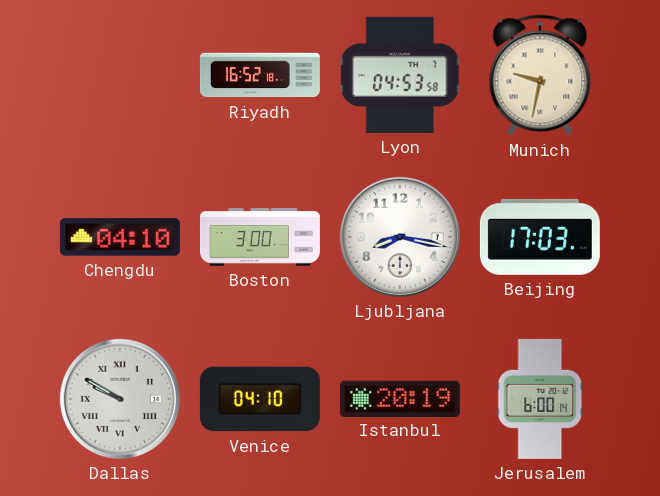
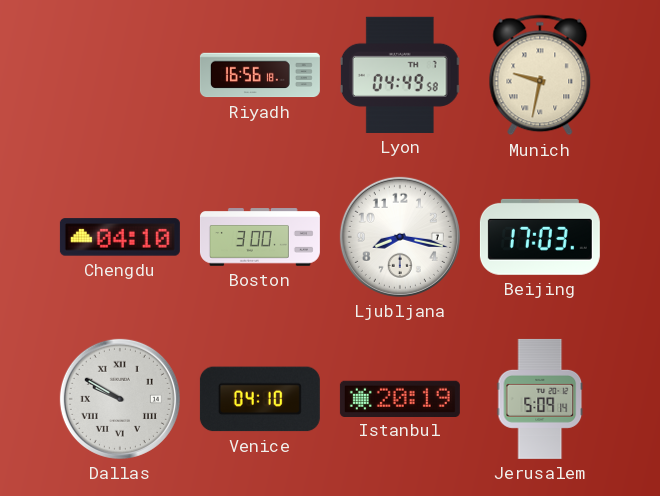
Riyadh: 16:52 -> 16:56 (260, 75)
Lyon: 04:53 -> 04:49 (400, 75)
Jerusalem: 6:00 -> 5:09 (540, 399)
